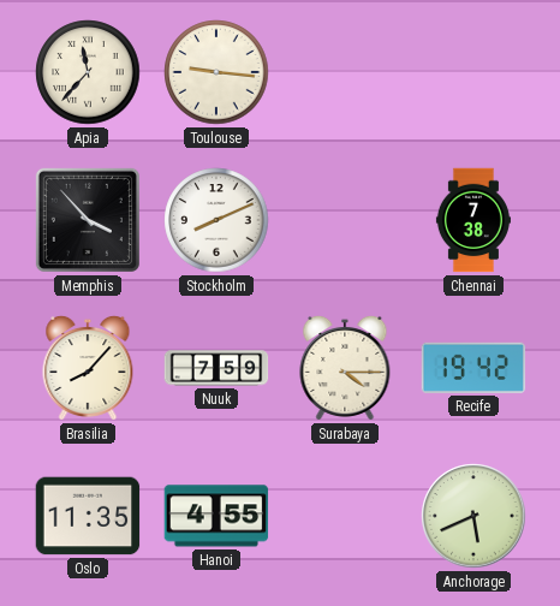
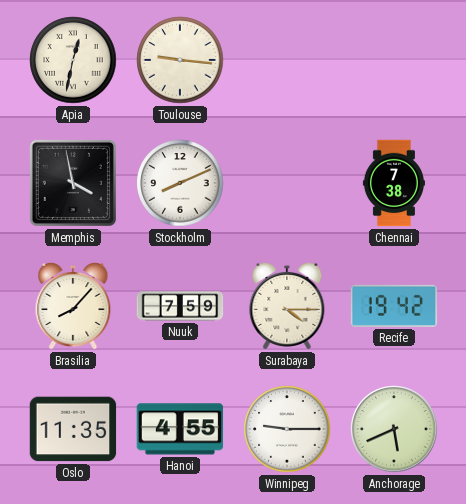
Apia: 11:37 -> 12:32 (73, 60)
Memphis: 3:53 -> 3:58 (73, 183)
Winnipeg: none -> 9:15 (287, 429)
